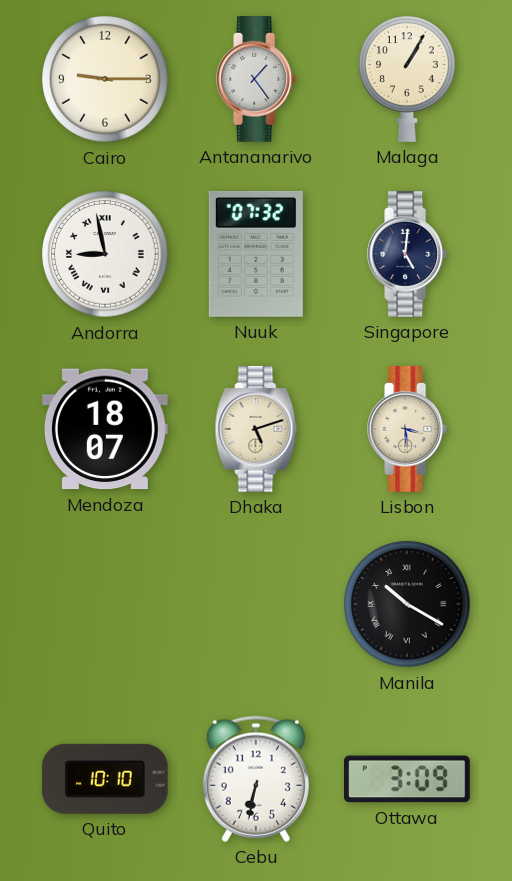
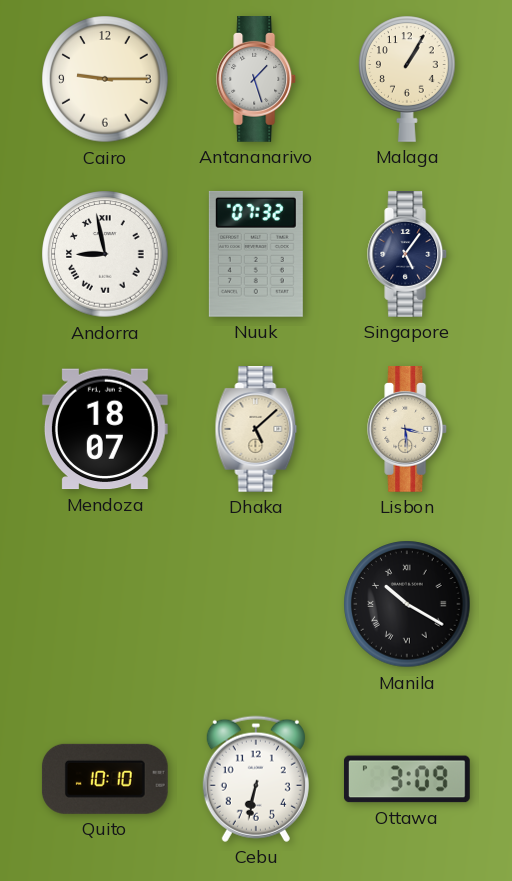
Antananarivo: 1:24 -> 1:27 (257, 80)
Singapore: 5:01 -> 5:06 (408, 255)
Dhaka: 5:12 -> 5:08 (256, 430)
